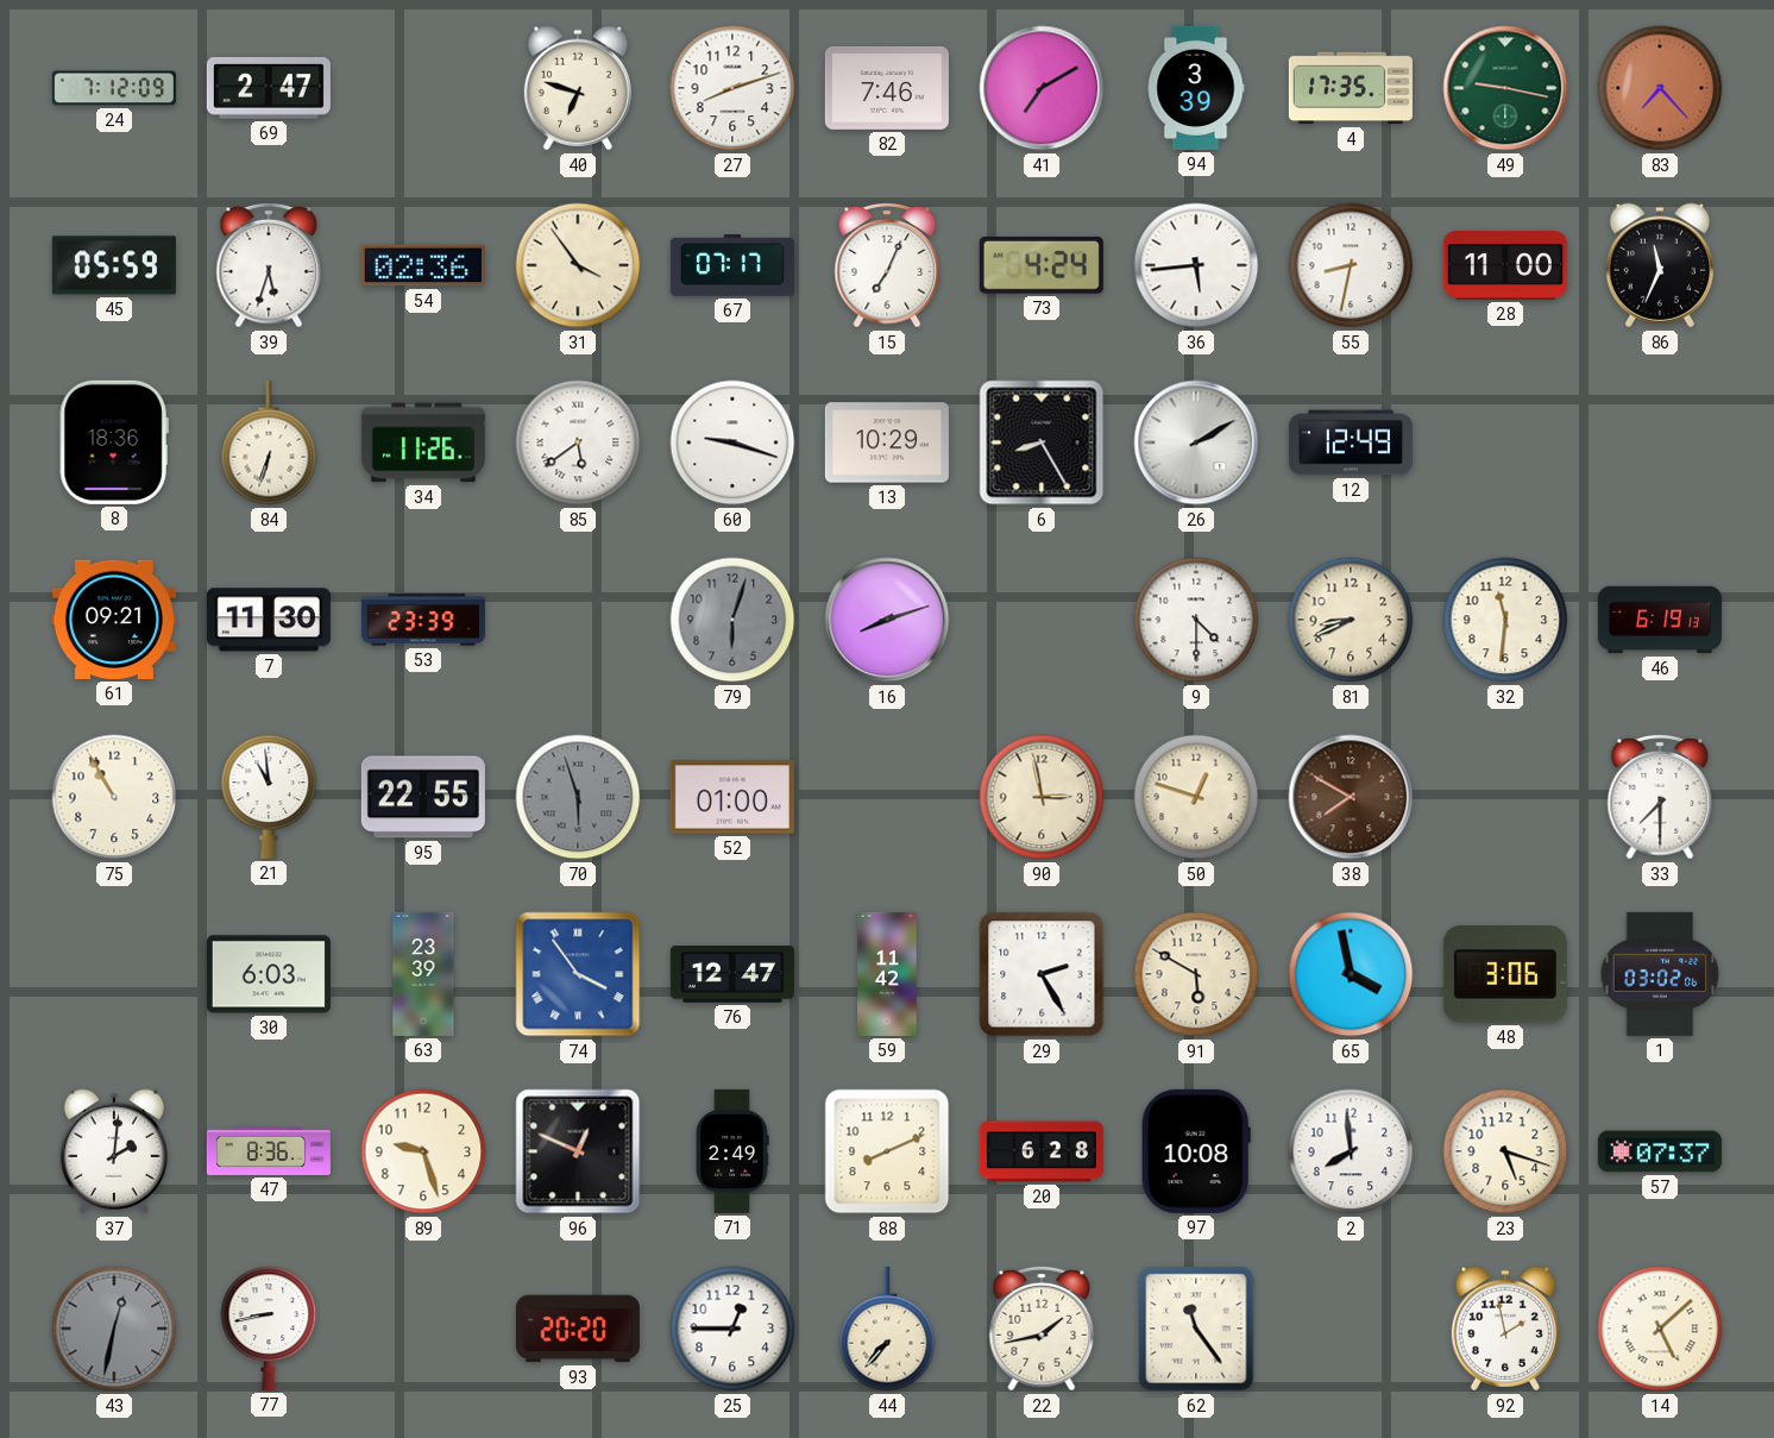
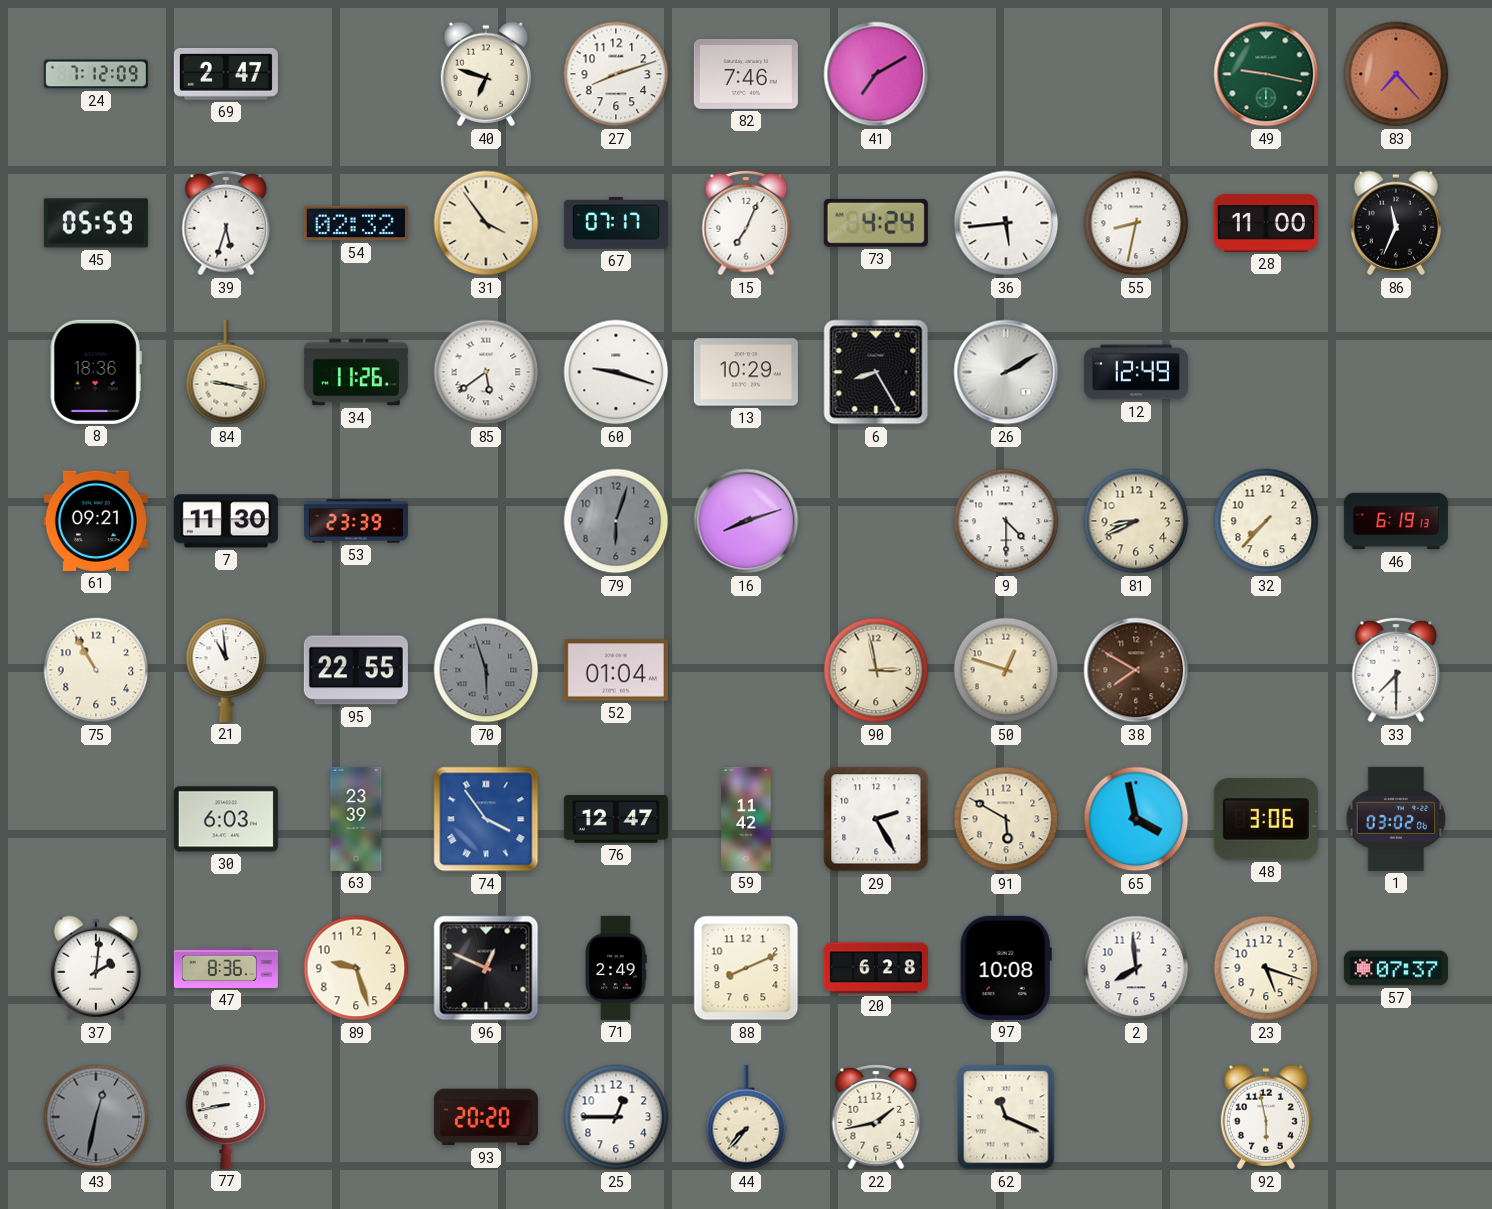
94: 3:39 -> none (1196, 88)
4: 17:35 -> none (1351, 88)
54: 02:36 -> 02:32 (356, 223)
84: 6:33 -> 9:17 (226, 372)
32: 11:31 -> 7:37 (1266, 521)
52: 01:00 -> 01:04 (616, 670)
62: 11:24 -> 11:19 (1006, 1117)
92: 1:58 -> 5:58 (1266, 1117)
14: 5:08 -> none (1660, 1329)
